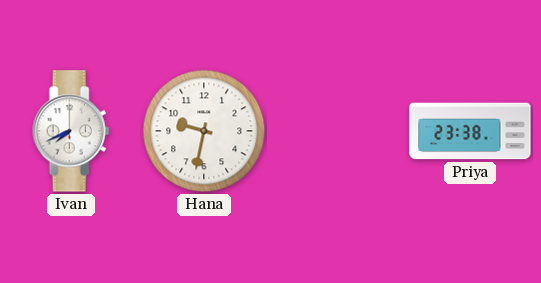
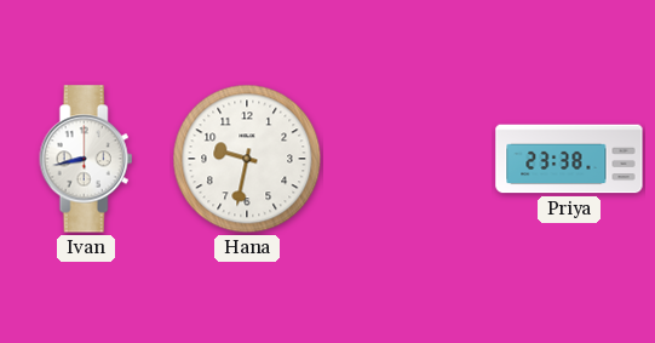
Ivan: 7:41 -> 8:43 (86, 159)
